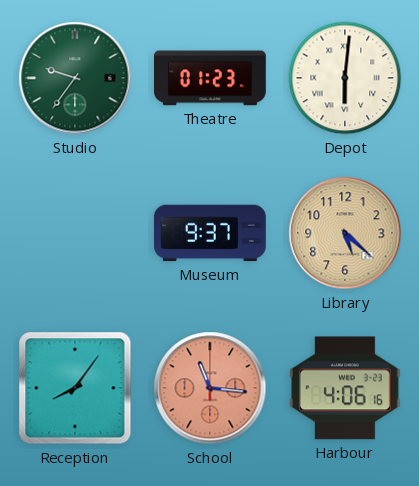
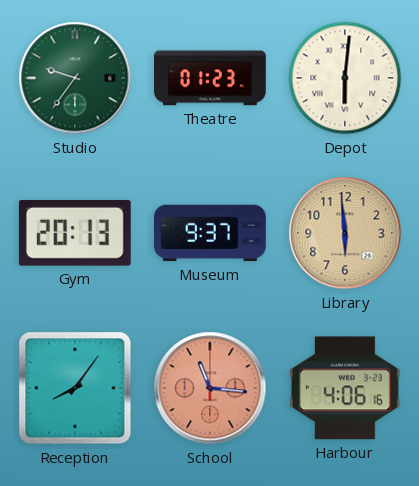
Gym: none -> 20:13 (75, 233)
Library: 5:22 -> 5:59 (345, 233)
